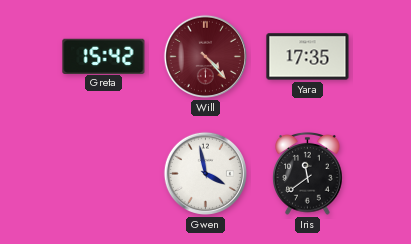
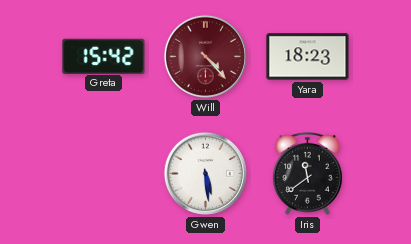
Yara: 17:35 -> 18:23 (308, 57)
Gwen: 3:58 -> 5:29 (205, 173)
